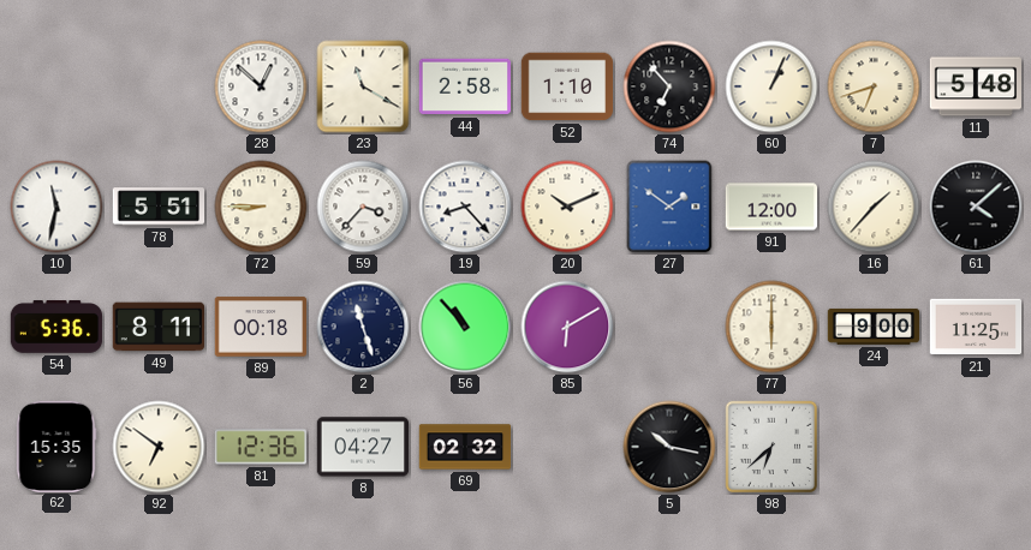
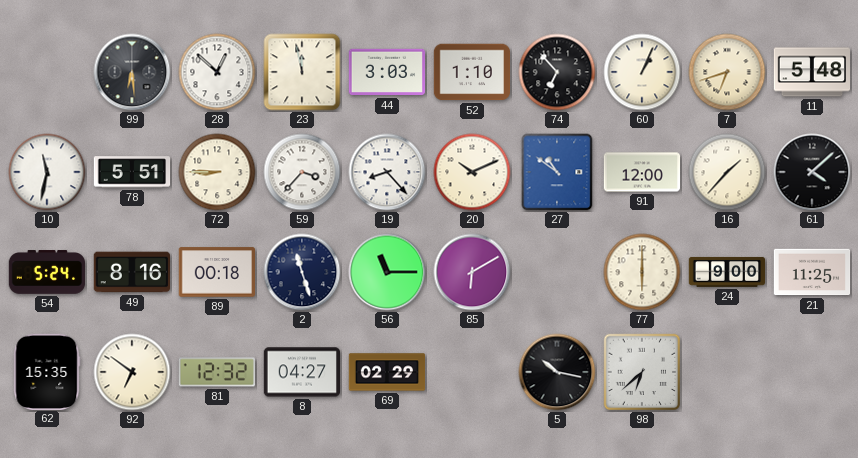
99: none -> 6:29 (132, 72)
23: 11:20 -> 11:58 (302, 72)
44: 2:58 -> 3:03 (387, 72)
27: 1:51 -> 10:51 (557, 172)
54: 5:36 -> 5:24 (47, 272)
49: 8:11 -> 8:16 (131, 272)
56: 10:53 -> 11:15 (387, 272)
81: 12:36 -> 12:32 (216, 372)
69: 02:32 -> 02:29 (387, 372)
